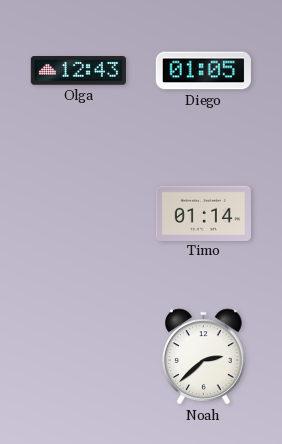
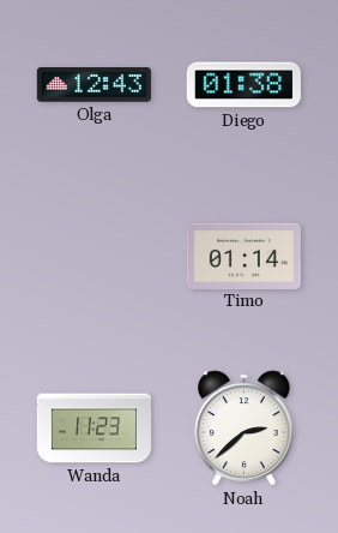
Diego: 01:05 -> 01:38 (243, 85)
Wanda: none -> 11:23 (93, 429)
